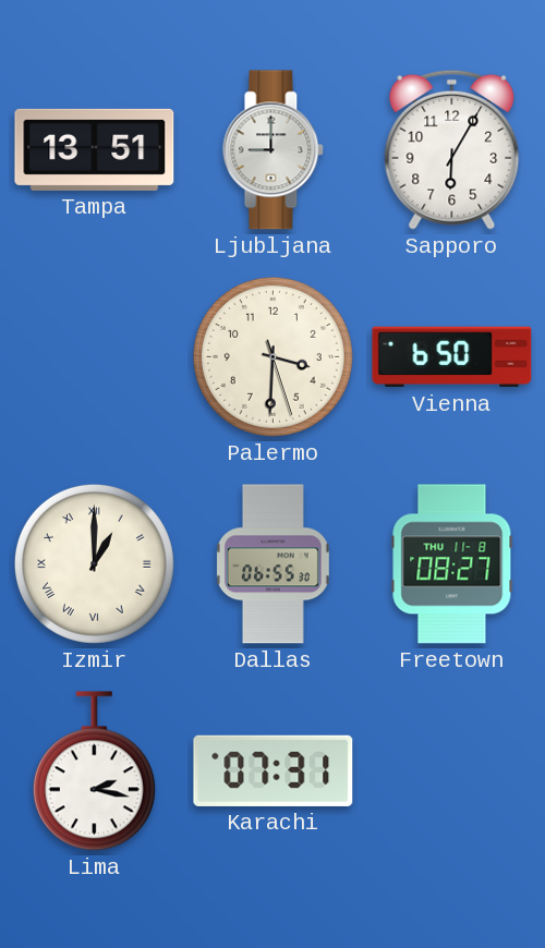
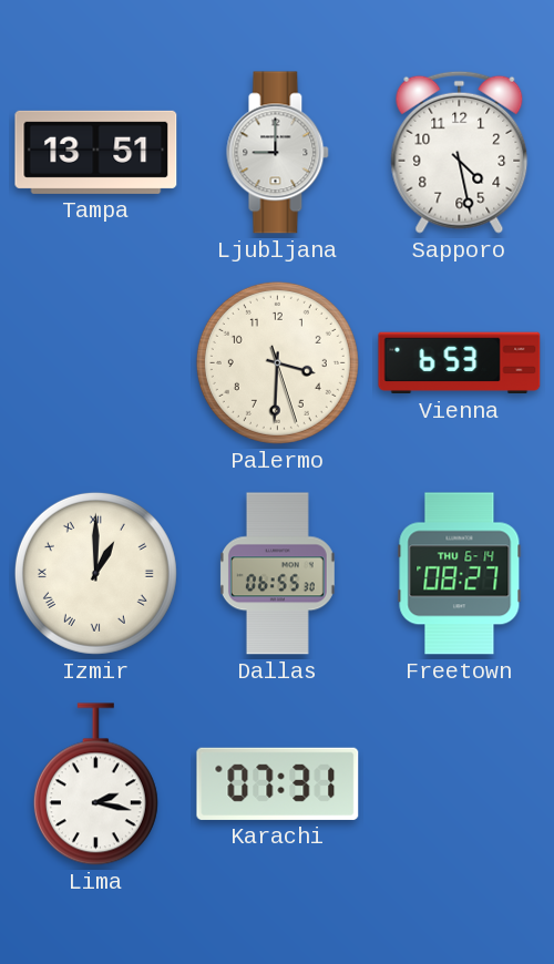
Sapporo: 6:05 -> 4:28 (460, 152)
Vienna: 6:50 -> 6:53 (460, 363)
Freetown date: THU 11-8 -> THU 6-14 (460, 574)
